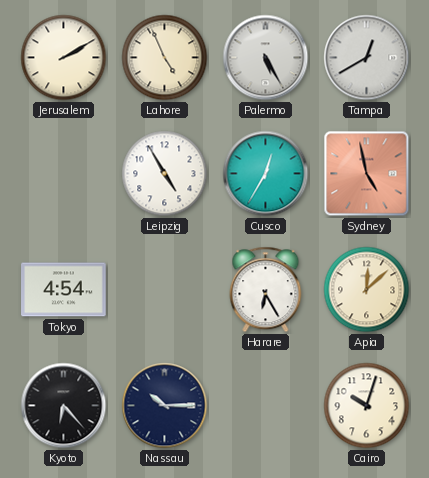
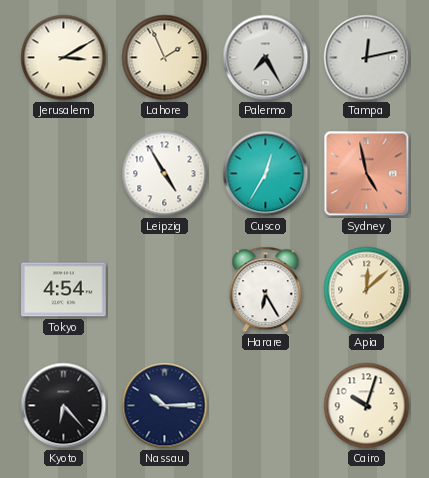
Jerusalem: 2:10 -> 3:10 (64, 58)
Lahore: 4:56 -> 1:56 (165, 58)
Palermo: 5:25 -> 7:25 (266, 58)
Tampa: 12:40 -> 12:13 (367, 58)
